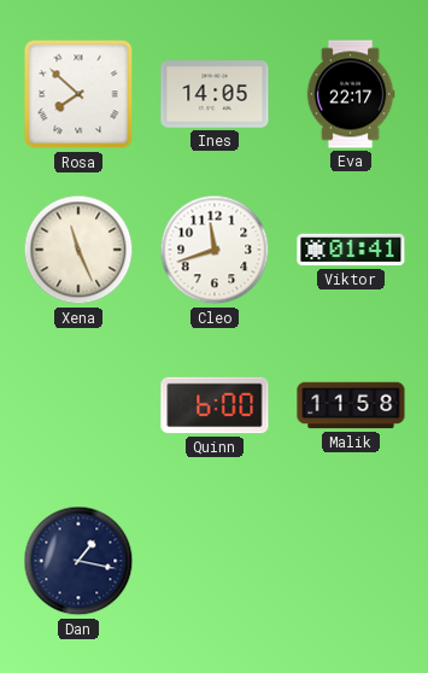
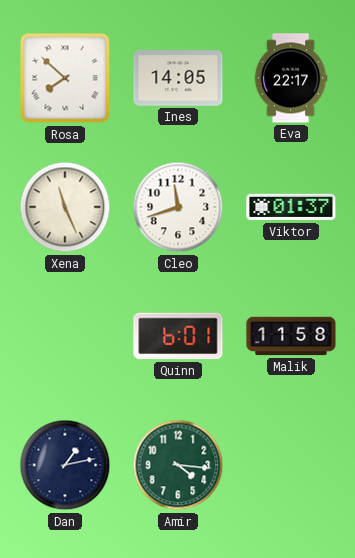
Viktor: 01:41 -> 01:37 (291, 207)
Quinn: 6:00 -> 6:01 (178, 336)
Dan: 1:17 -> 1:13 (65, 465)
Amir: none -> 4:16 (178, 465)
